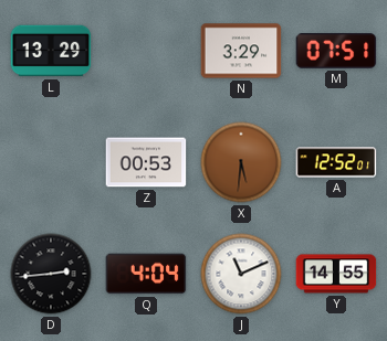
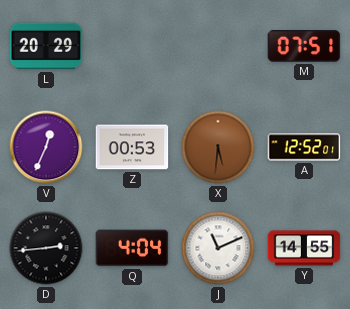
L: 13:29 -> 20:29 (46, 46)
N: 3:29 -> none (241, 51)
V: none -> 12:34 (46, 147)
